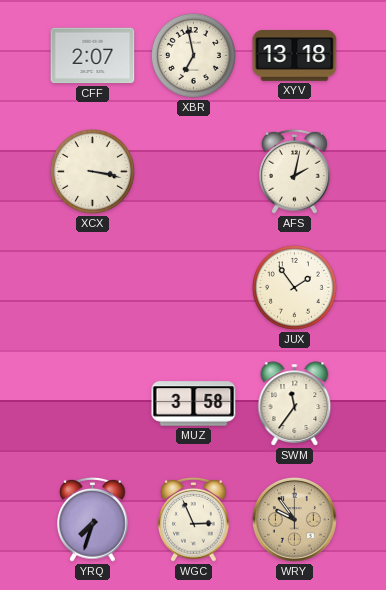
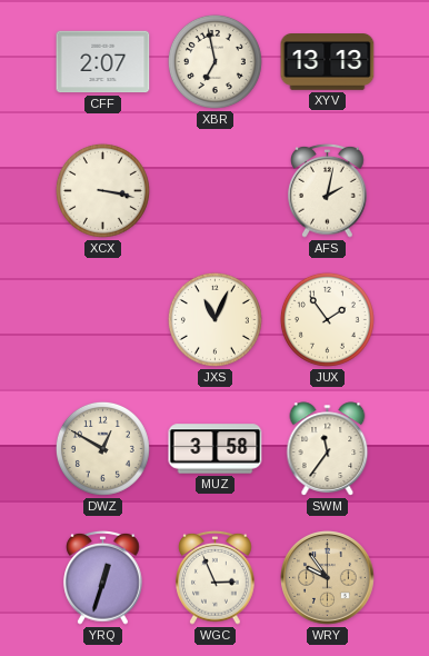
XYV: 13:18 -> 13:13 (328, 62)
JXS: none -> 11:04 (214, 319)
DWZ: none -> 12:50 (102, 448)
YRQ: 7:33 -> 12:33 (103, 577)
